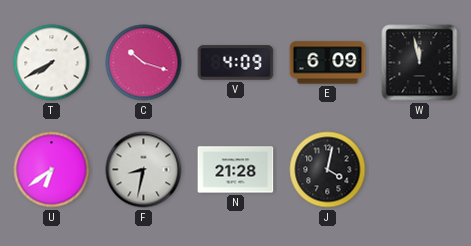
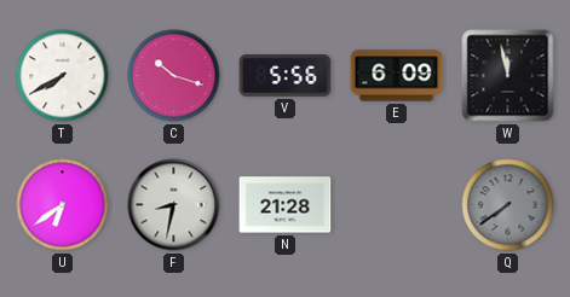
V: 4:09 -> 5:56 (286, 76)
J: 4:02 -> none (328, 170)
Q: none -> 7:39 (508, 205)
